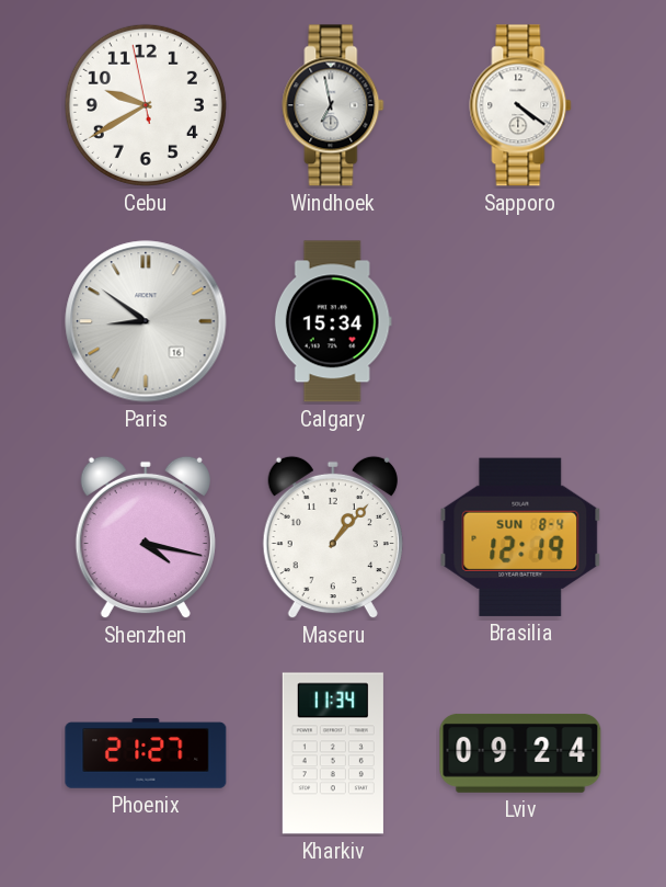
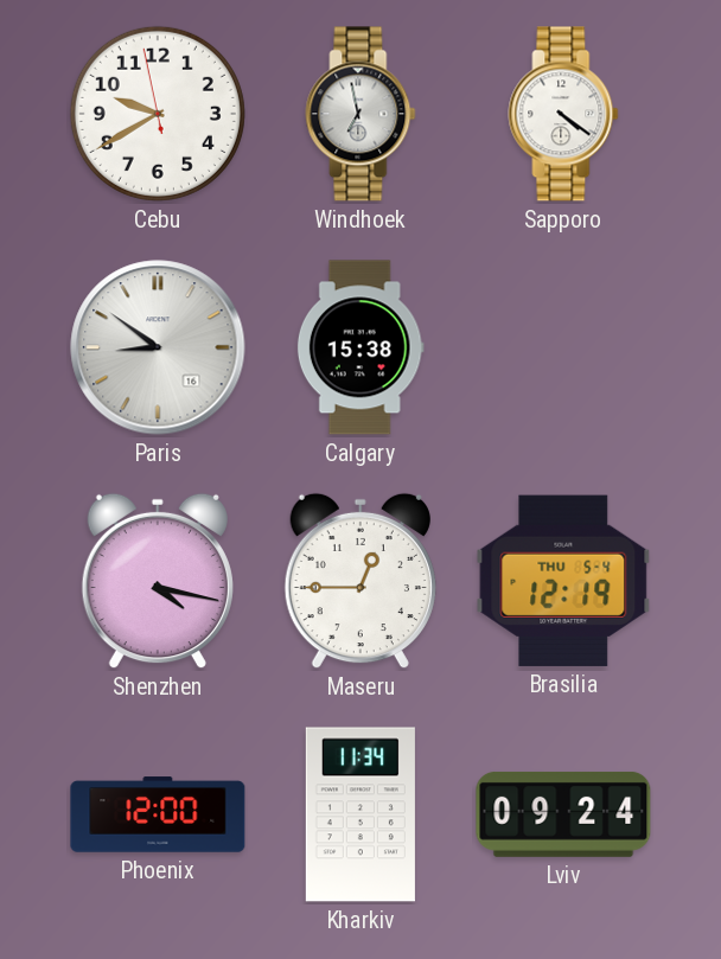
Calgary: 15:34 -> 15:38 (360, 347)
Maseru: 1:07 -> 12:45 (360, 581)
Brasilia date: SUN 8-4 -> THU 5-4 (563, 581)
Phoenix: 21:27 -> 12:00 (158, 814)
